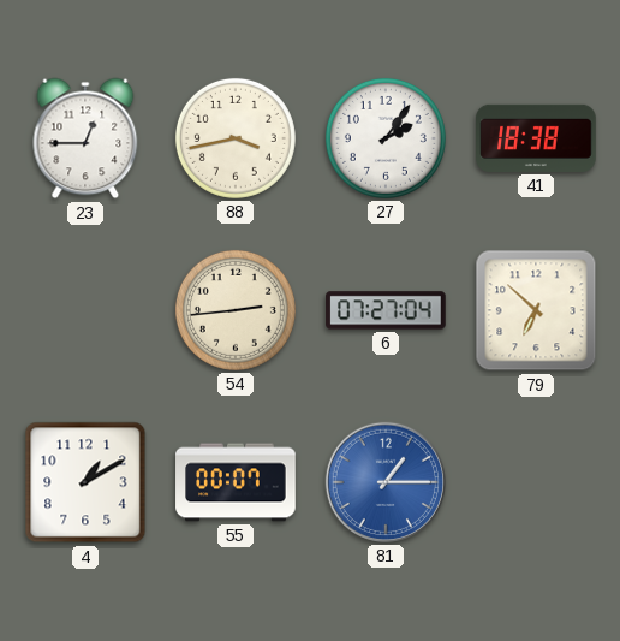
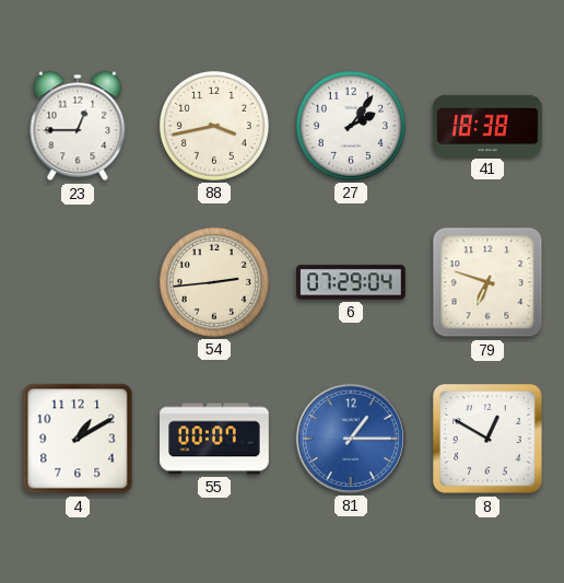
6: 07:27 -> 07:29 (351, 282)
79: 6:52 -> 6:48 (487, 282)
8: none -> 12:50 (487, 439)
